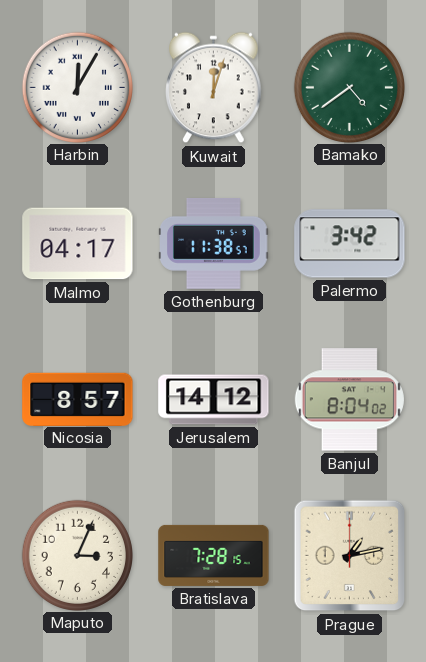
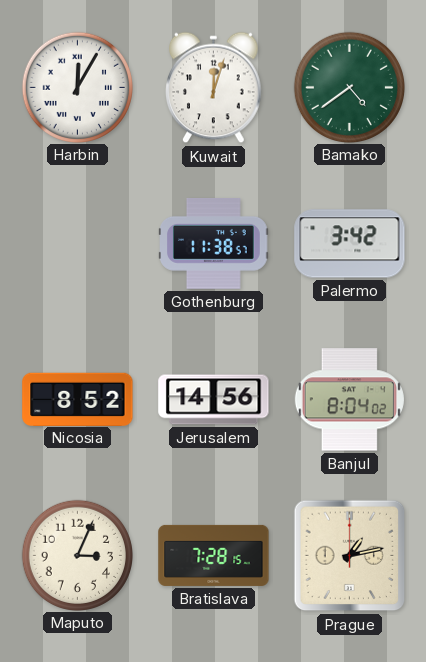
Malmo: 04:17 -> none (78, 244)
Nicosia: 8:57 -> 8:52 (78, 399)
Jerusalem: 14:12 -> 14:56 (214, 400)
